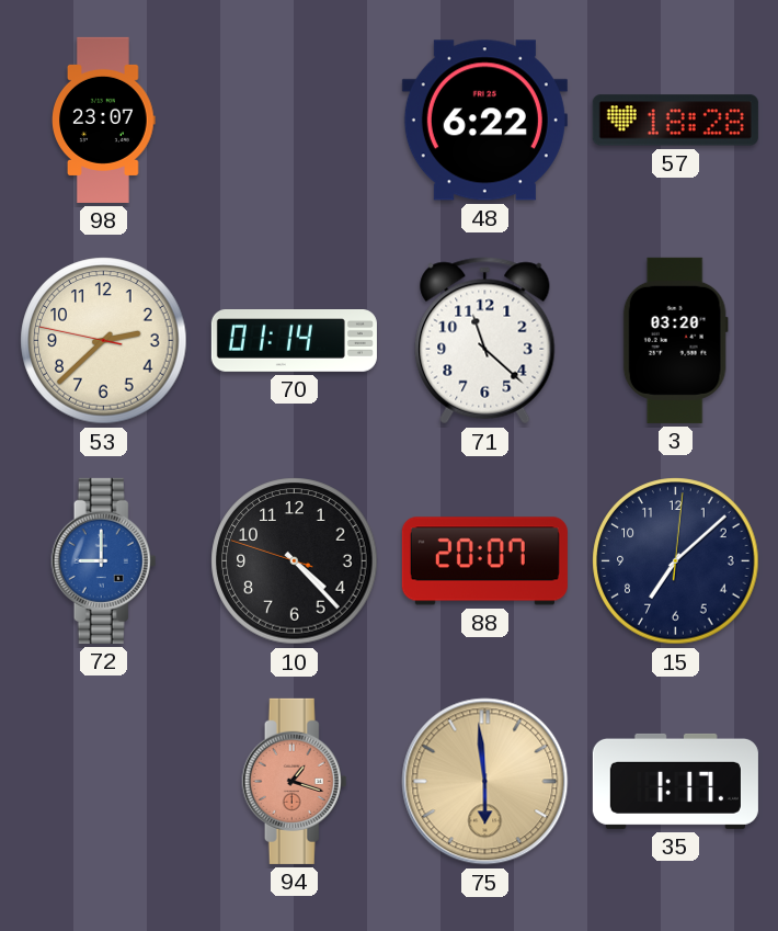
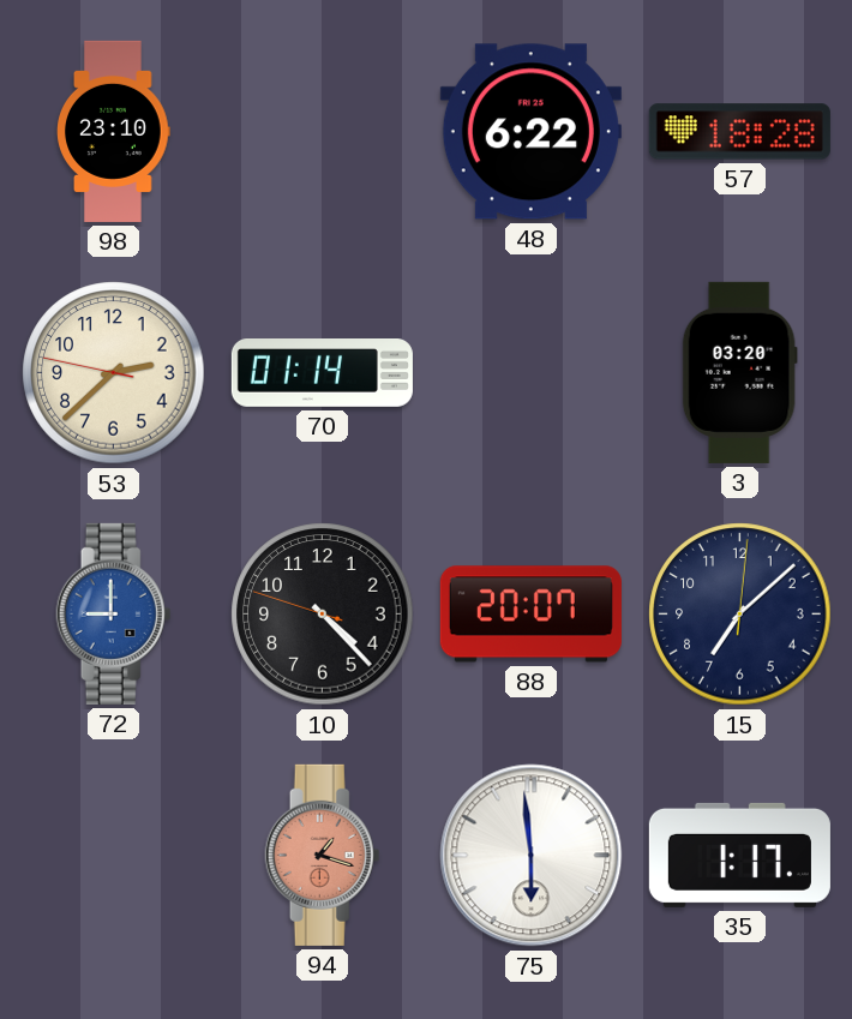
98: 23:07 -> 23:10 (114, 131)
71: 11:22 -> none (485, 341)
75 dial: champagne -> white (532, 856)
